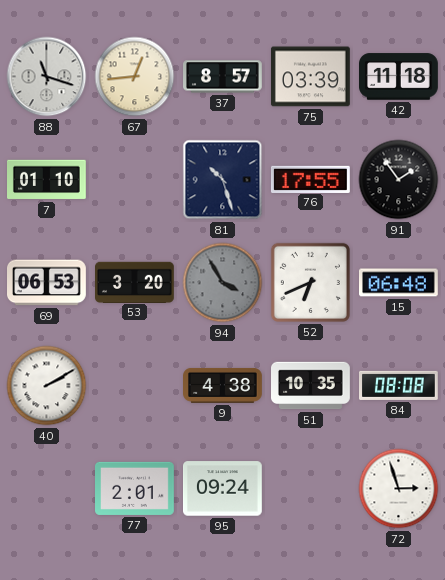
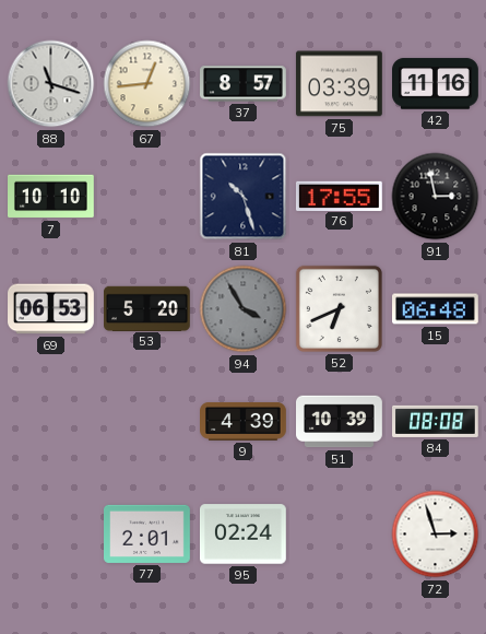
42: 11:18 -> 11:16 (436, 84)
7: 01:10 -> 10:10 (51, 197)
91: 1:54 -> 2:58 (436, 197)
53: 3:20 -> 5:20 (147, 308)
40: 2:10 -> none (47, 386)
9: 4:38 -> 4:39 (244, 421)
51: 10:35 -> 10:39 (340, 422)
95: 09:24 -> 02:24 (244, 535)
